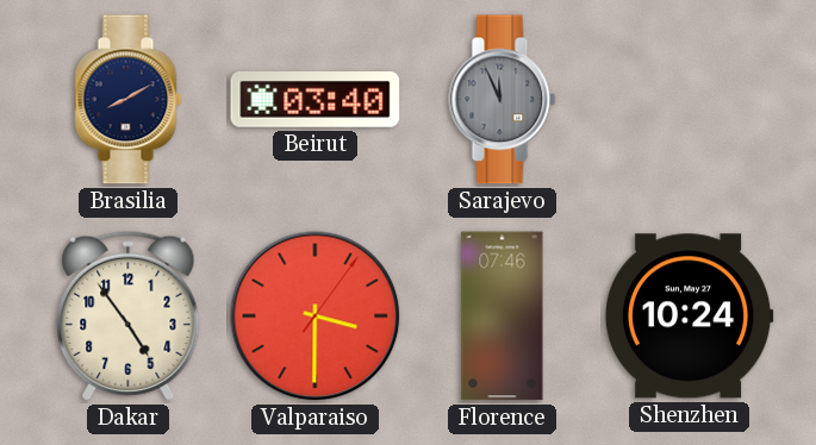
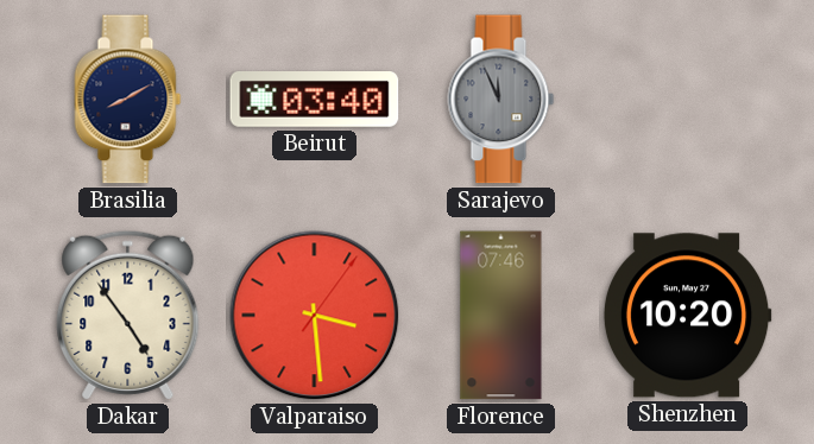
Valparaiso: 3:30 -> 3:29 (315, 316)
Shenzhen: 10:24 -> 10:20 (687, 316)
